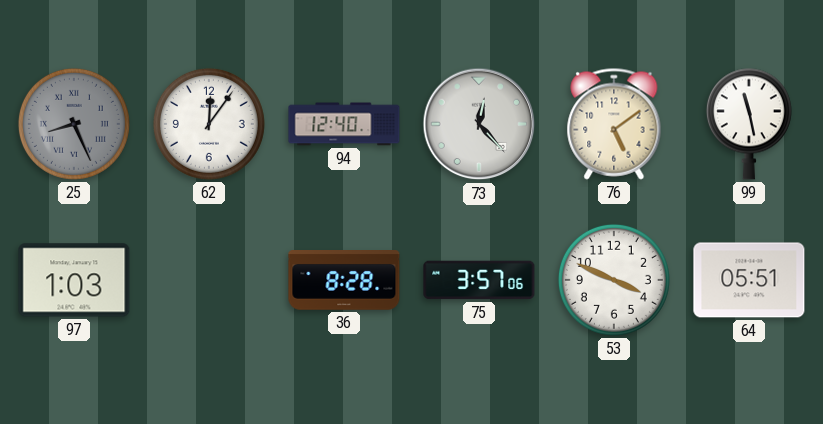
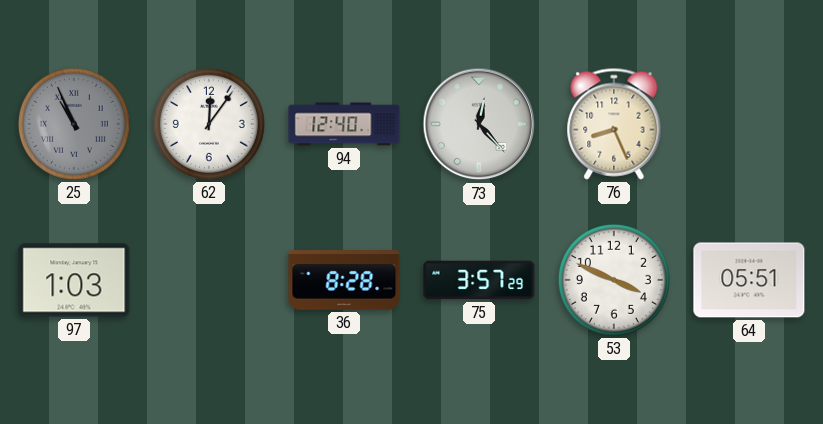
25: 8:26 -> 10:56 (74, 124)
76: 5:09 -> 8:26 (614, 124)
99: 11:28 -> none (749, 124)
75: 3:57:06 -> 3:57:29 (479, 280)
